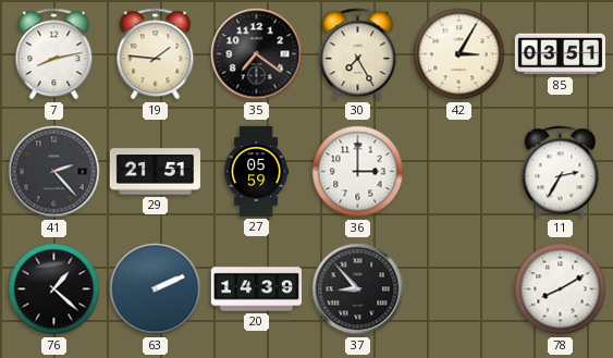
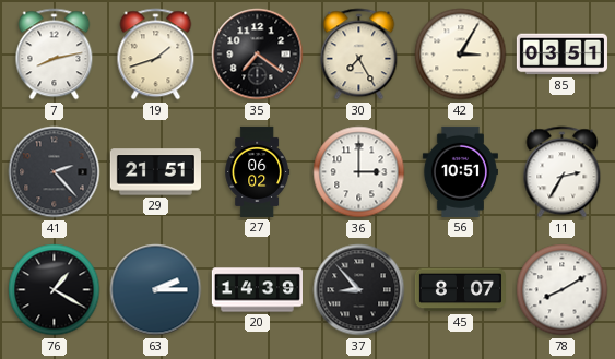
19: 1:46 -> 1:42 (156, 55)
27: 05:59 -> 06:02 (258, 171)
56: none -> 10:51 (460, 171)
76: 1:22 -> 1:20 (55, 290)
63: 2:11 -> 2:15 (156, 290)
45: none -> 8:07 (460, 290)
